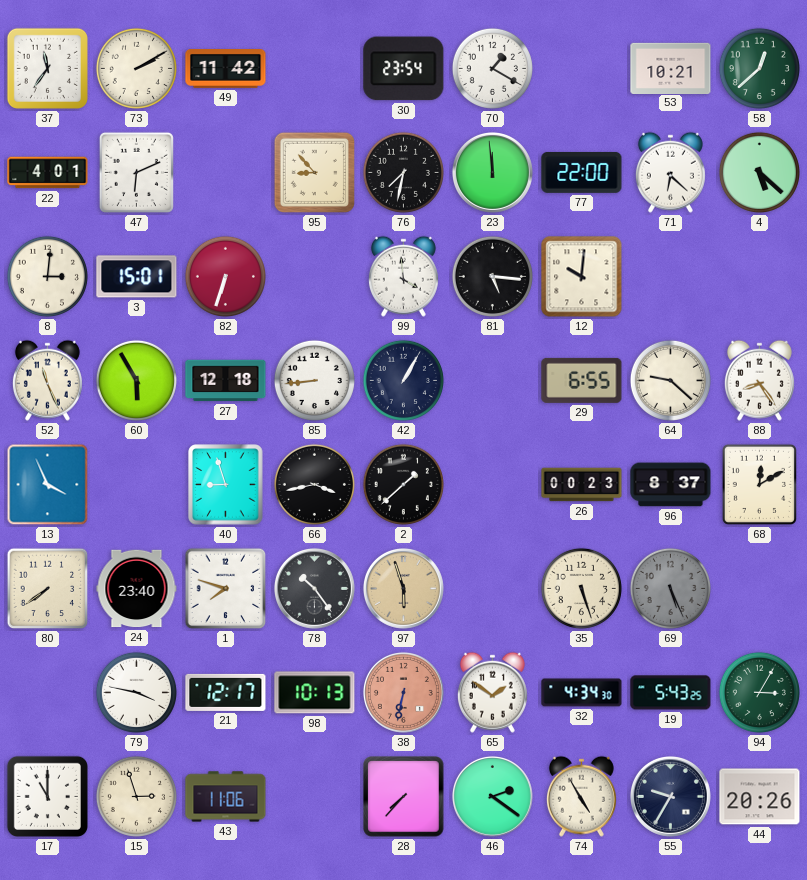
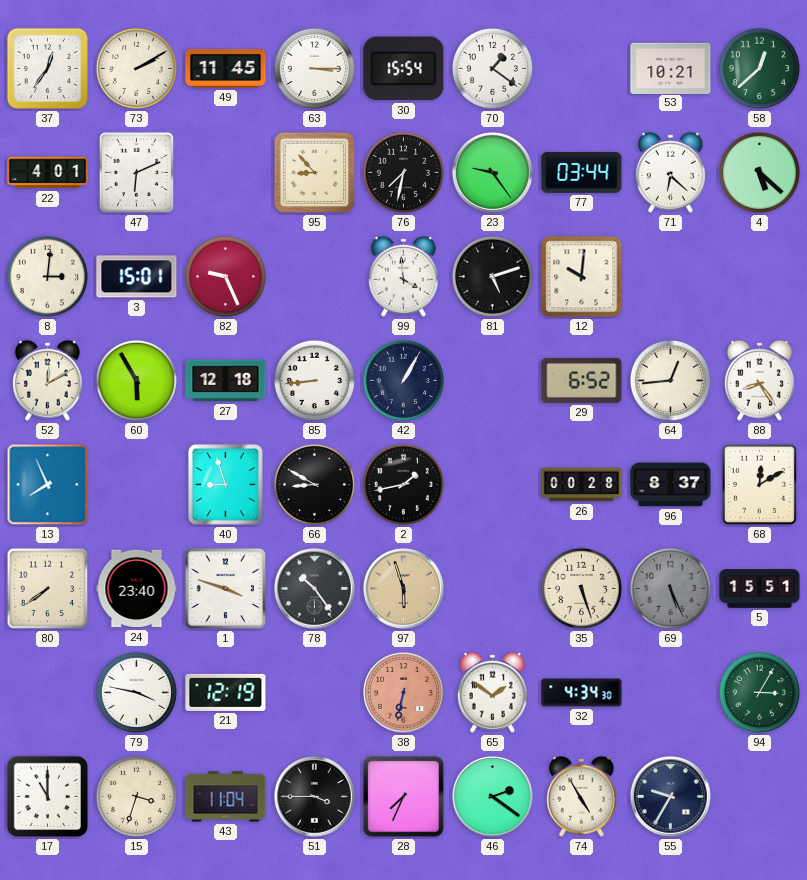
37: 11:36 -> 12:36 (47, 68)
49: 11:42 -> 11:45 (226, 69)
63: none -> 3:15 (314, 68)
30: 23:54 -> 15:54 (404, 69)
70: 1:20 -> 1:21 (492, 68)
23: 11:59 -> 9:24 (492, 172)
77: 22:00 -> 03:44 (582, 172)
82: 6:33 -> 9:26 (225, 276)
81: 5:16 -> 5:12 (492, 276)
52: 11:26 -> 12:10 (47, 380)
29: 6:55 -> 6:52 (582, 380)
64: 9:22 -> 12:44 (670, 380)
13: 3:56 -> 7:56 (48, 485)
66: 3:43 -> 8:50 (314, 484)
2: 1:38 -> 1:43 (403, 484)
26: 00:23 -> 00:28 (582, 485)
1: 7:48 -> 3:48 (226, 589)
5: none -> 15:51 (760, 589)
21: 12:17 -> 12:19 (226, 692)
98: 10:13 -> none (315, 693)
19: 5:43 -> none (671, 693)
15: 2:57 -> 3:33 (136, 796)
43: 11:06 -> 11:04 (226, 797)
51: none -> 3:45 (314, 796)
28: 7:37 -> 7:34 (404, 797)
44: 20:26 -> none (760, 797)
